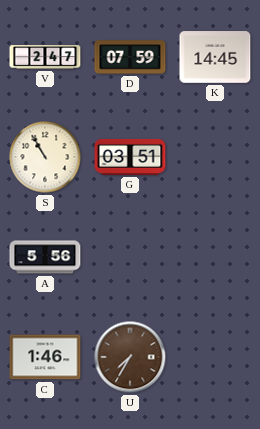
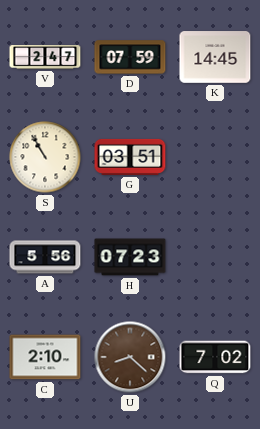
H: none -> 07:23 (130, 257)
C: 1:46 -> 2:10 (45, 357)
U: 7:35 -> 8:22 (130, 357)
Q: none -> 7:02 (215, 357)
